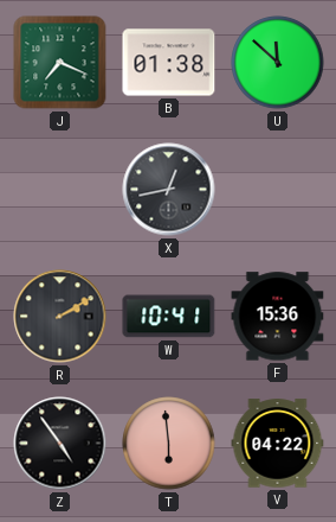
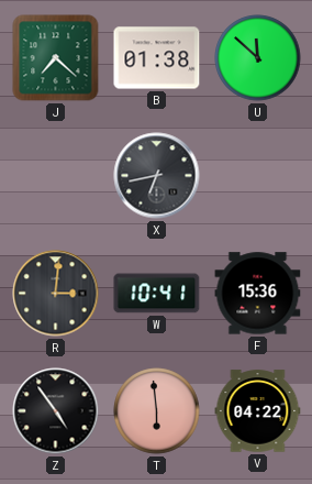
J: 7:19 -> 7:22 (56, 58)
X: 12:43 -> 6:43 (157, 176)
R: 2:10 -> 3:01 (56, 294)
